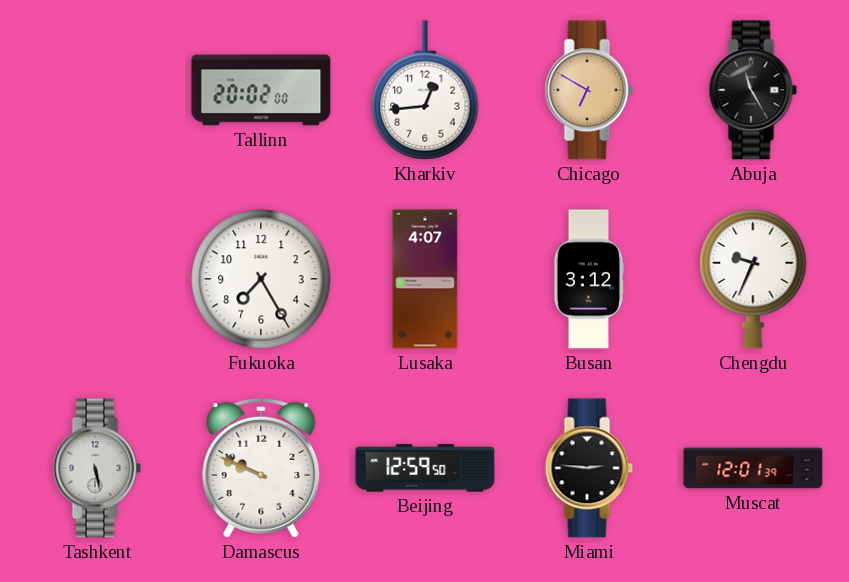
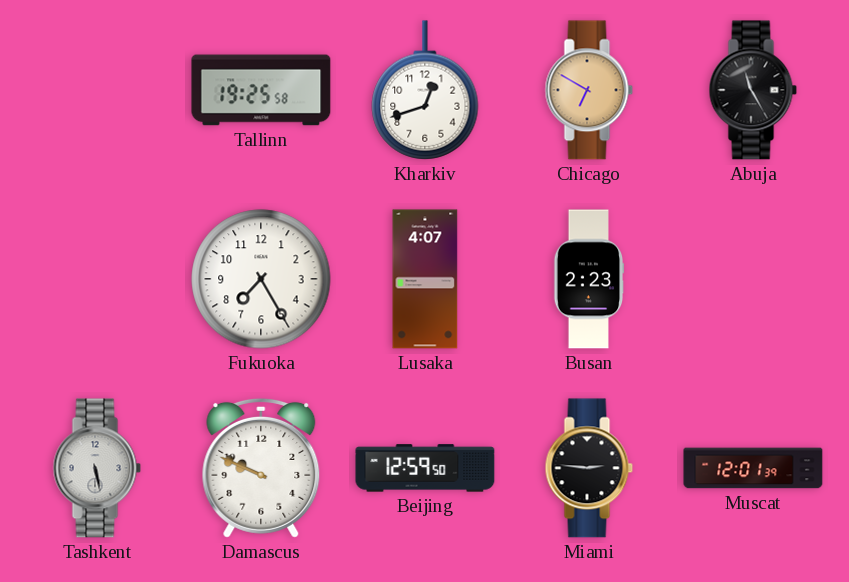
Tallinn: 20:02 -> 19:25 (261, 90)
Kharkiv: 12:44 -> 12:42 (425, 90)
Busan: 3:12 -> 2:23 (589, 279)
Chengdu: 9:34 -> none (753, 279)
